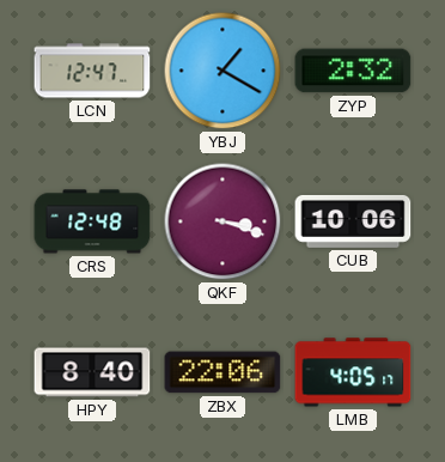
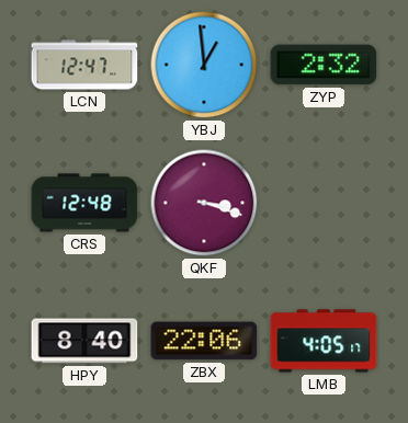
YBJ: 1:20 -> 12:59 (204, 65)
CUB: 10:06 -> none (353, 221)
